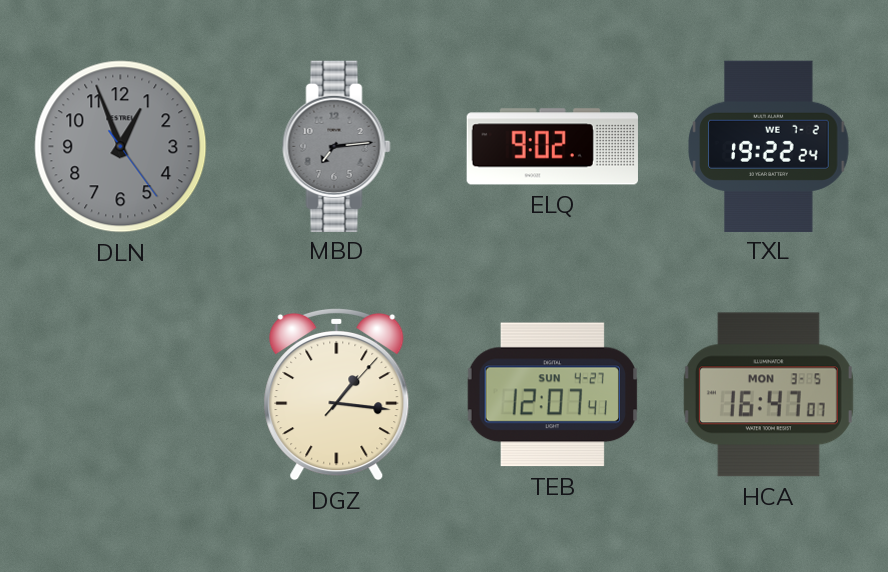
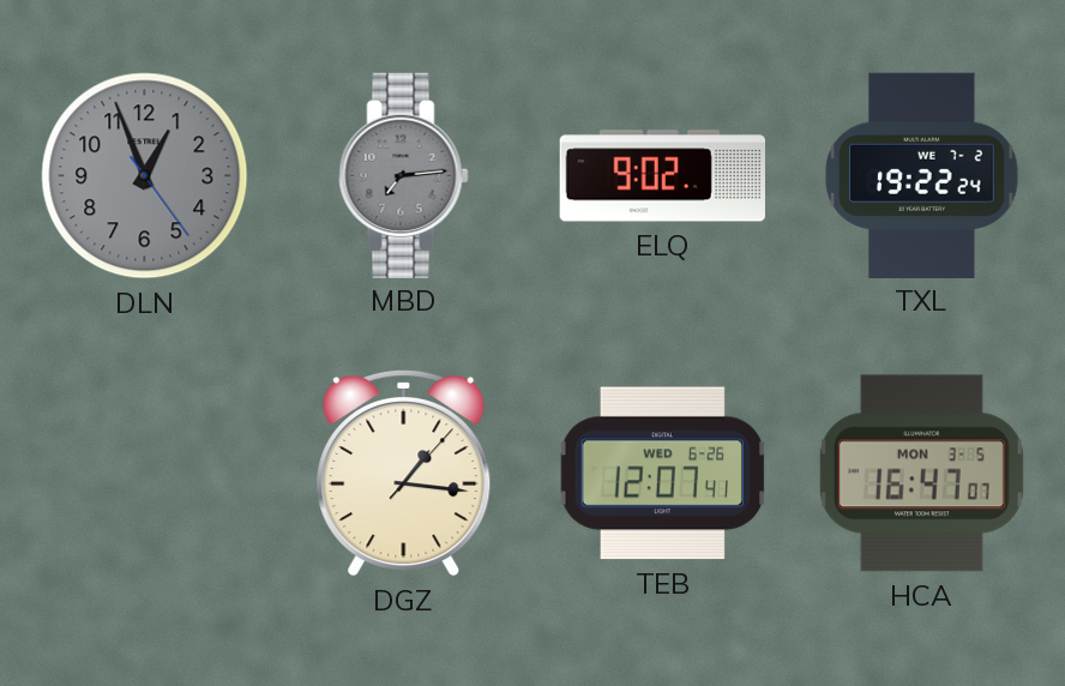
TEB date: SUN 4-27 -> WED 6-26 (662, 474)
